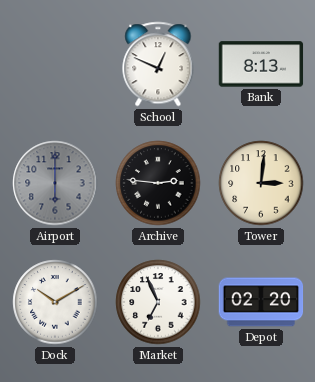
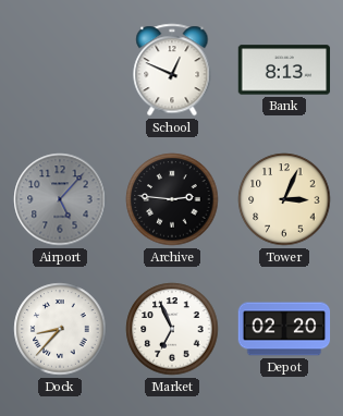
Airport: 6:00 -> 5:07 (60, 199)
Tower: 3:01 -> 3:04 (284, 199)
Dock: 10:10 -> 8:37 (60, 329)
